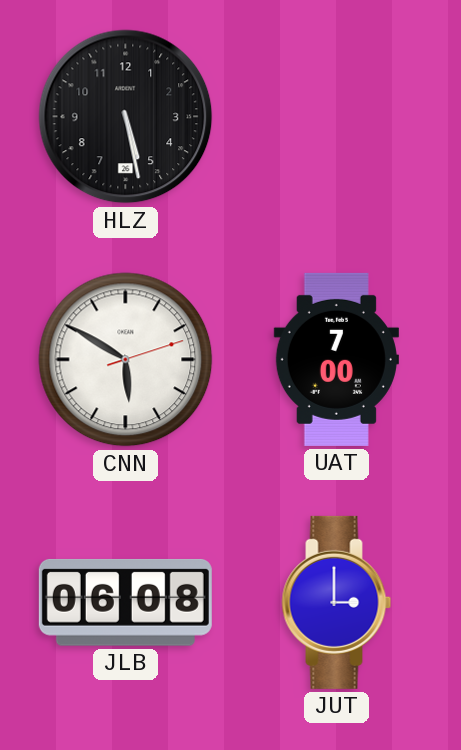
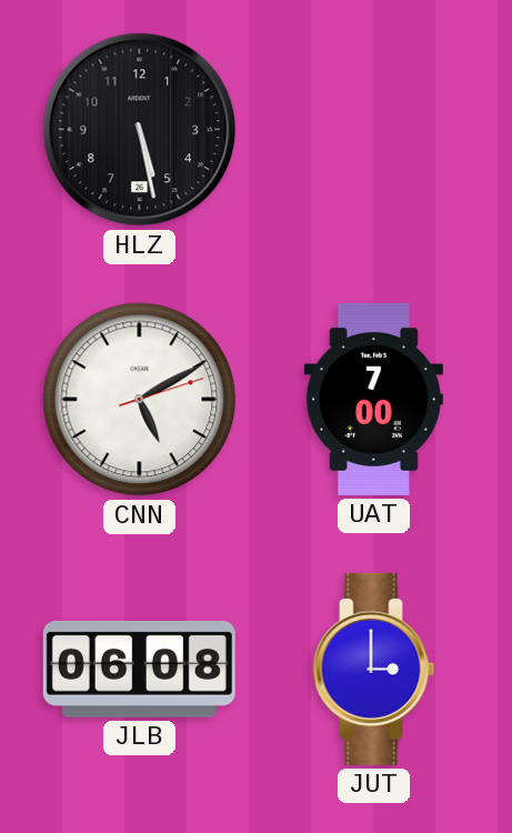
CNN: 5:50 -> 5:10 (140, 400)
